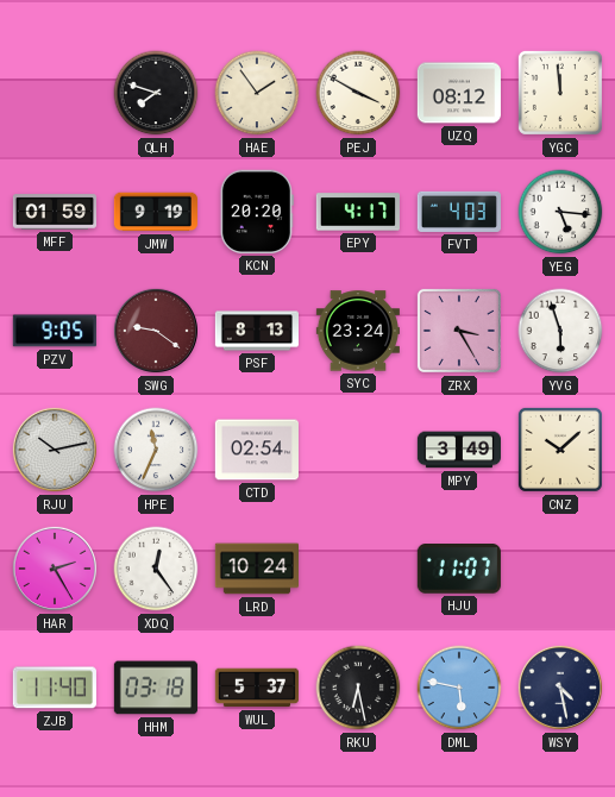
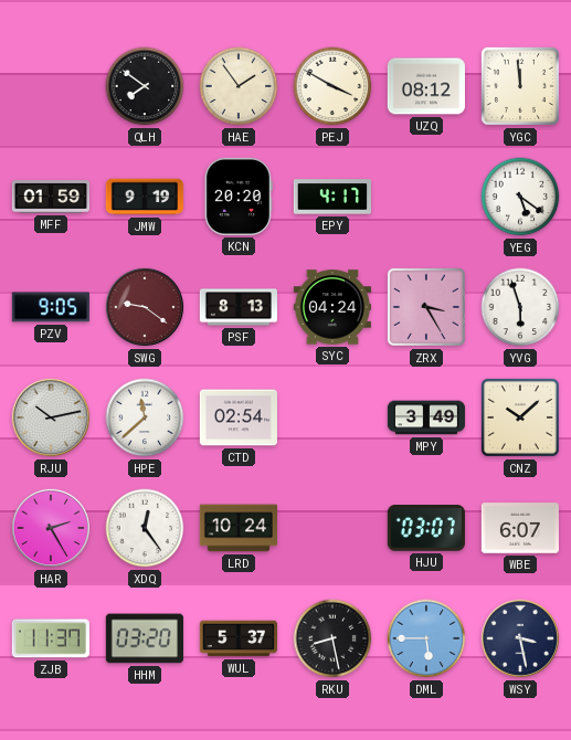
QLH: 7:48 -> 7:51 (145, 86)
FVT: 4:03 -> none (458, 212)
YEG: 5:16 -> 5:21 (520, 197)
SYC: 23:24 -> 04:24 (331, 307)
HPE: 11:34 -> 11:38 (145, 417)
HJU: 11:07 -> 03:07 (426, 529)
WBE: none -> 6:07 (520, 528)
ZJB: 11:40 -> 11:37 (51, 638)
HHM: 03:18 -> 03:20 (145, 638)
RKU: 6:28 -> 8:28 (332, 638)
DML: 5:47 -> 5:45 (426, 638)
WSY: 4:28 -> 3:28 (520, 638)
